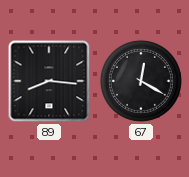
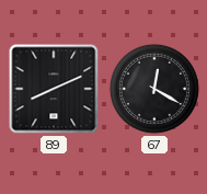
89: 8:16 -> 8:11 (54, 89)
